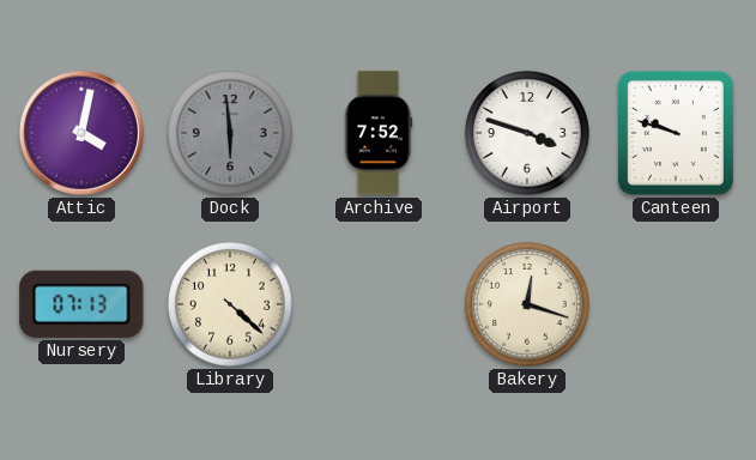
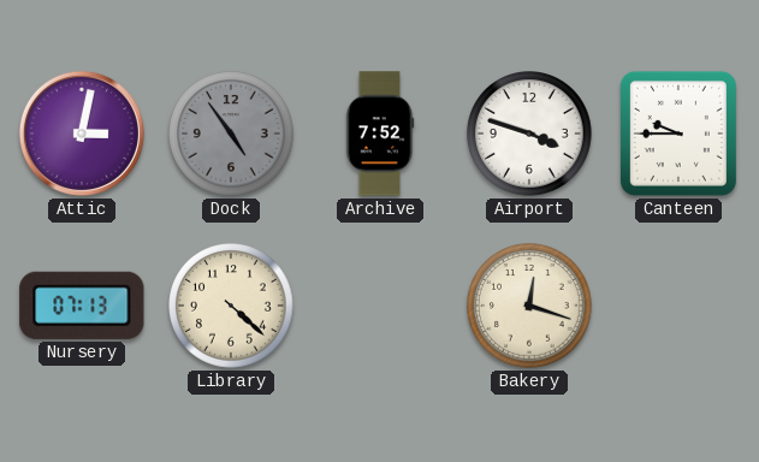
Attic: 4:02 -> 3:02 (82, 134)
Dock: 5:59 -> 4:54 (232, 135)
Canteen: 9:48 -> 9:45 (678, 134)
